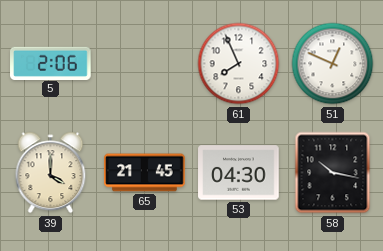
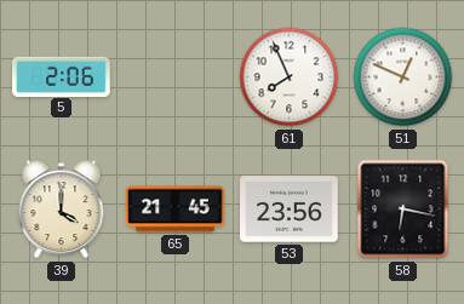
53: 04:30 -> 23:56 (290, 210)
58: 10:17 -> 6:17 (403, 210)
